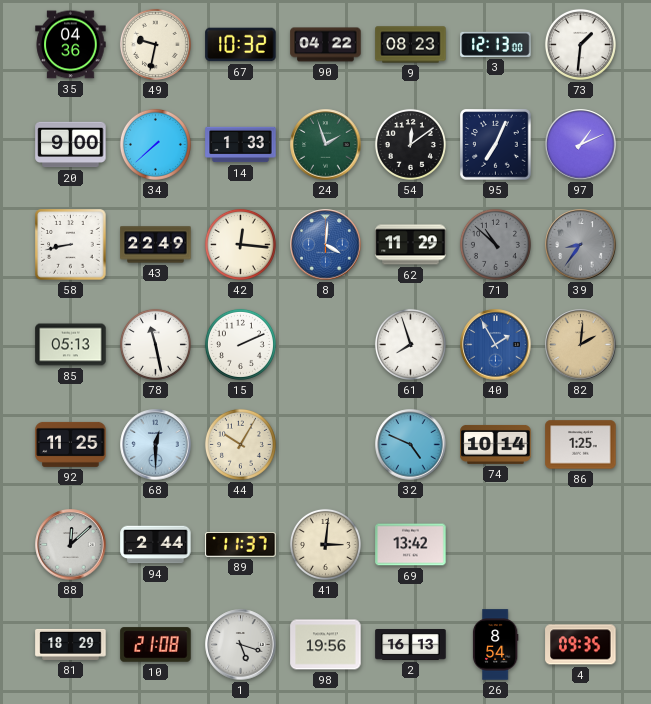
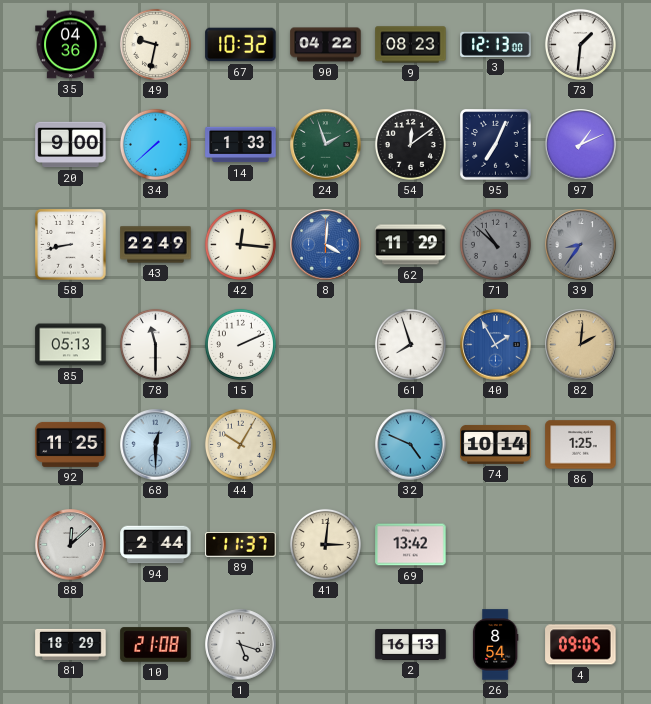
78: 11:28 -> 11:30 (155, 344)
98: 19:56 -> none (326, 645)
4: 09:35 -> 09:05 (581, 645)
